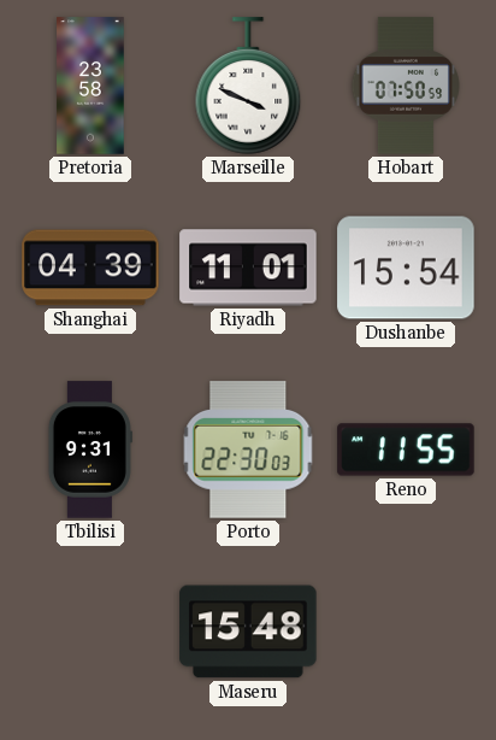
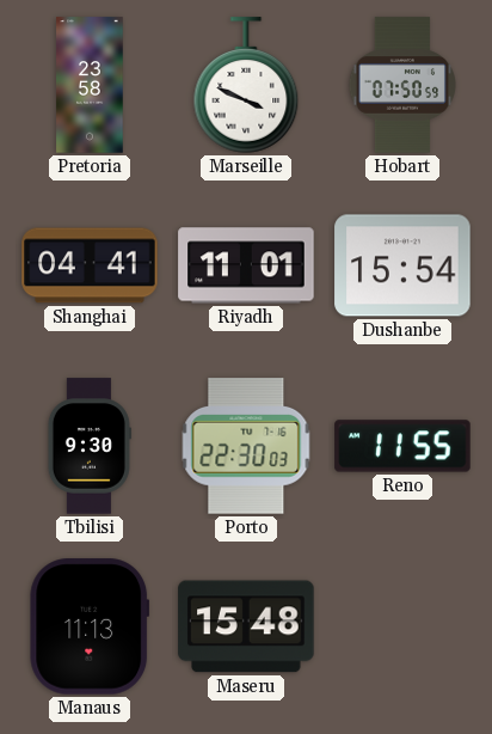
Shanghai: 04:39 -> 04:41 (90, 265)
Tbilisi: 9:31 -> 9:30 (90, 446)
Manaus: none -> 11:13 (88, 626)
